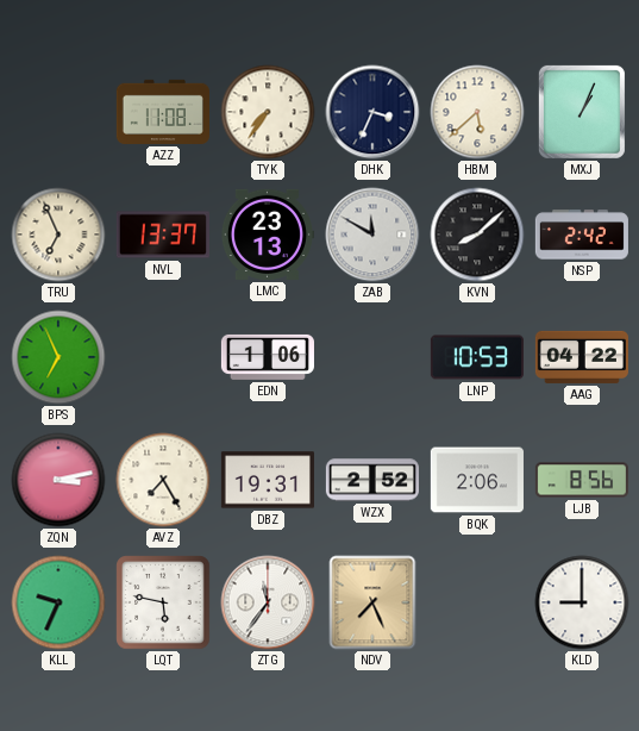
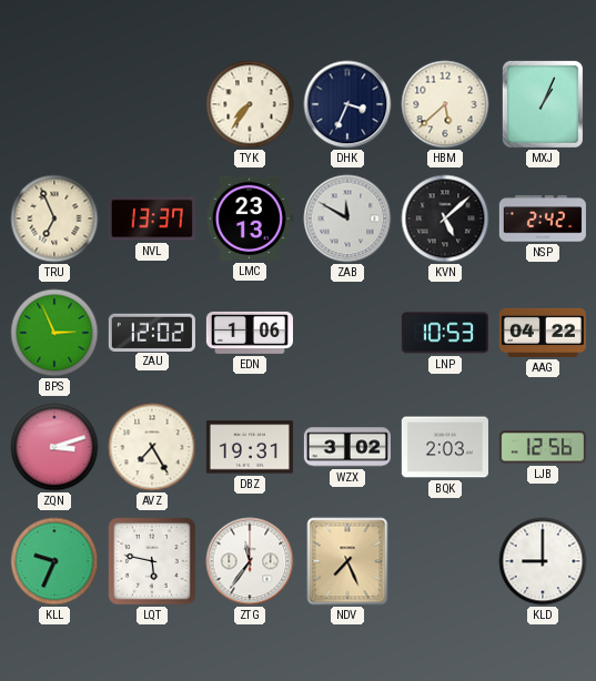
AZZ: 11:08 -> none (163, 112)
KVN: 8:08 -> 5:08 (445, 218)
BPS: 6:56 -> 2:56 (54, 333)
ZAU: none -> 12:02 (152, 332)
ZQN: 3:13 -> 3:12 (54, 447)
WZX: 2:52 -> 3:02 (347, 447)
BQK: 2:06 -> 2:03 (445, 447)
LJB: 8:56 -> 12:56 (543, 447)
